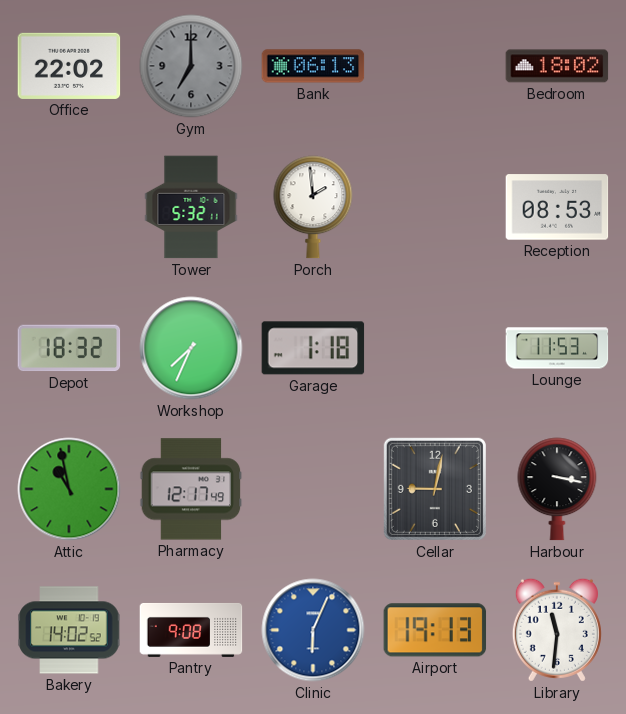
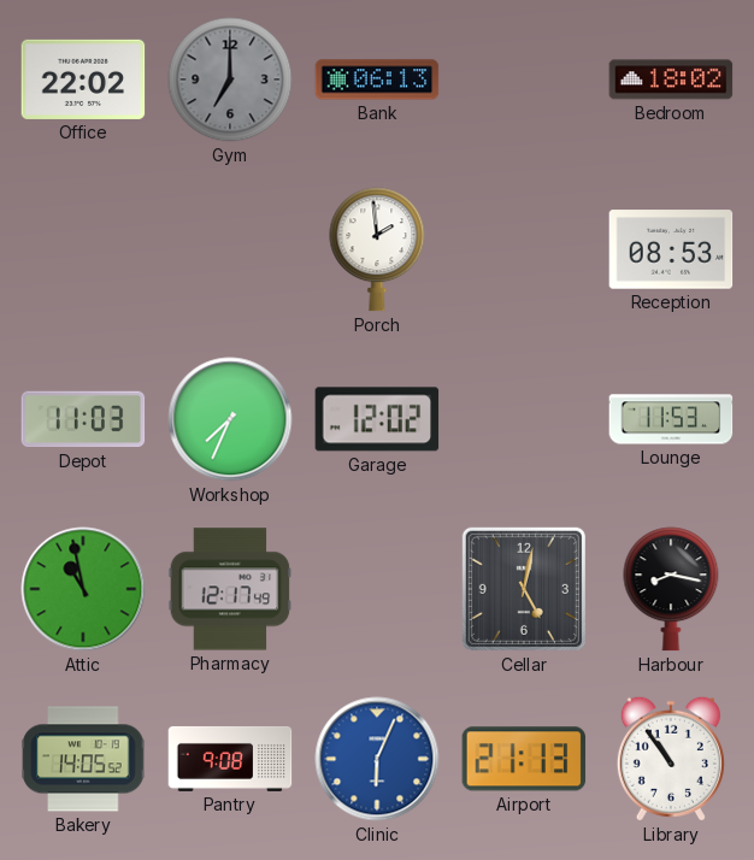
Tower: 5:32 -> none (191, 207)
Depot: 18:32 -> 11:03 (83, 419)
Garage: 1:18 -> 12:02 (377, 419)
Cellar: 9:02 -> 5:02 (524, 589)
Harbour: 3:17 -> 8:17 (671, 589)
Bakery: 14:02 -> 14:05 (83, 759)
Airport: 19:13 -> 21:13 (524, 759)
Library: 11:31 -> 10:54 (671, 759)
